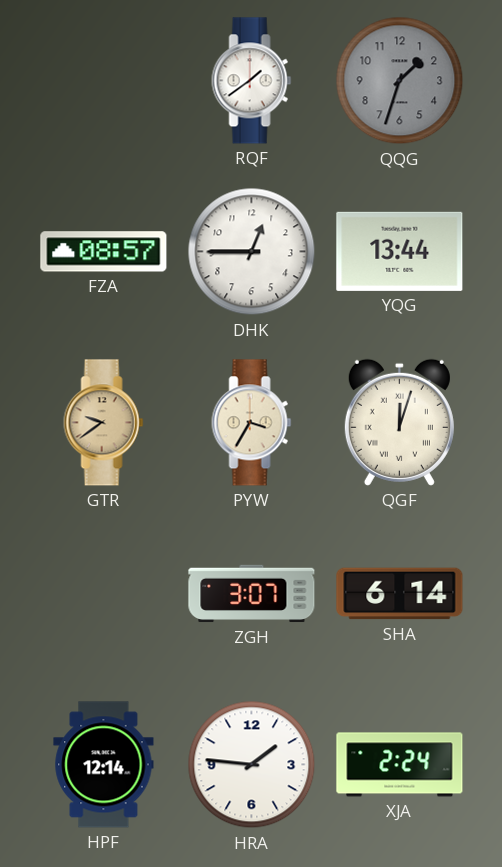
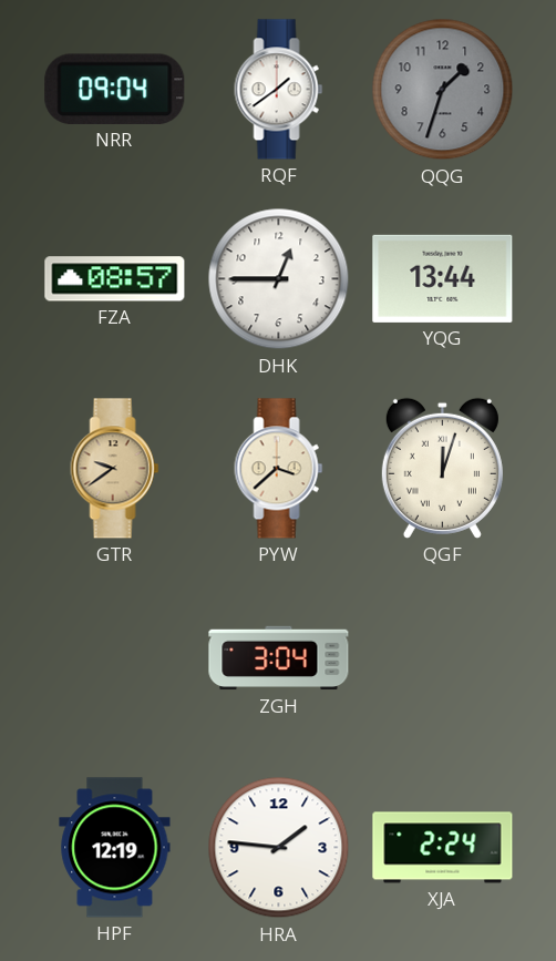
NRR: none -> 09:04 (115, 89)
PYW: 3:35 -> 3:38 (279, 469)
ZGH: 3:07 -> 3:04 (279, 658)
SHA: 6:14 -> none (400, 594)
HPF: 12:14 -> 12:19 (115, 848)
